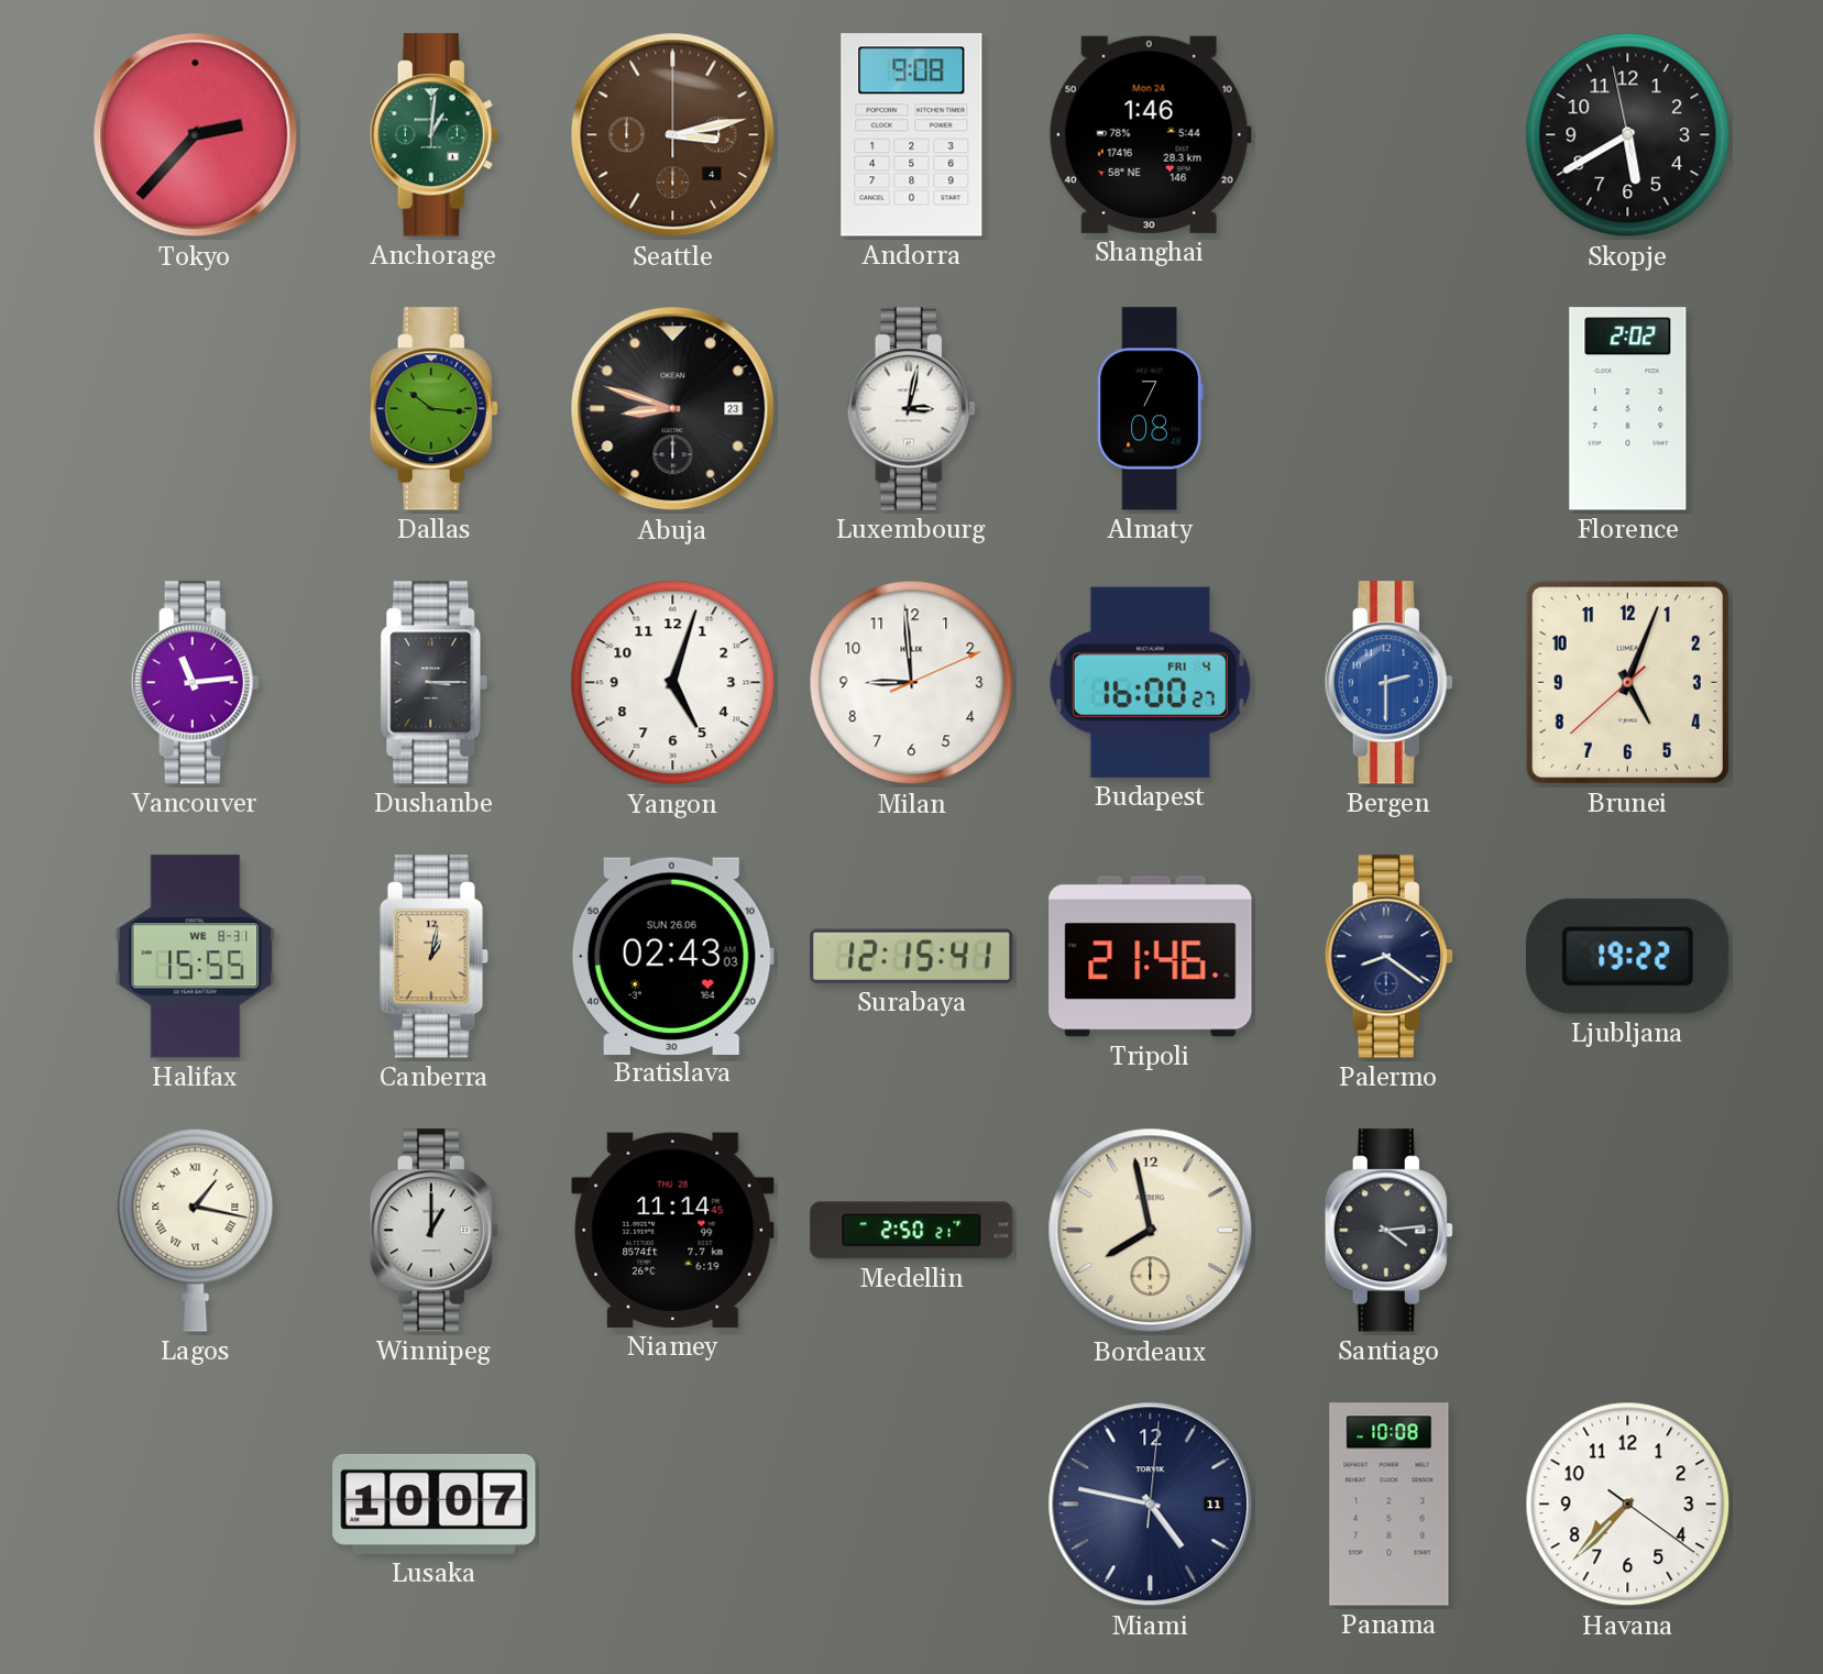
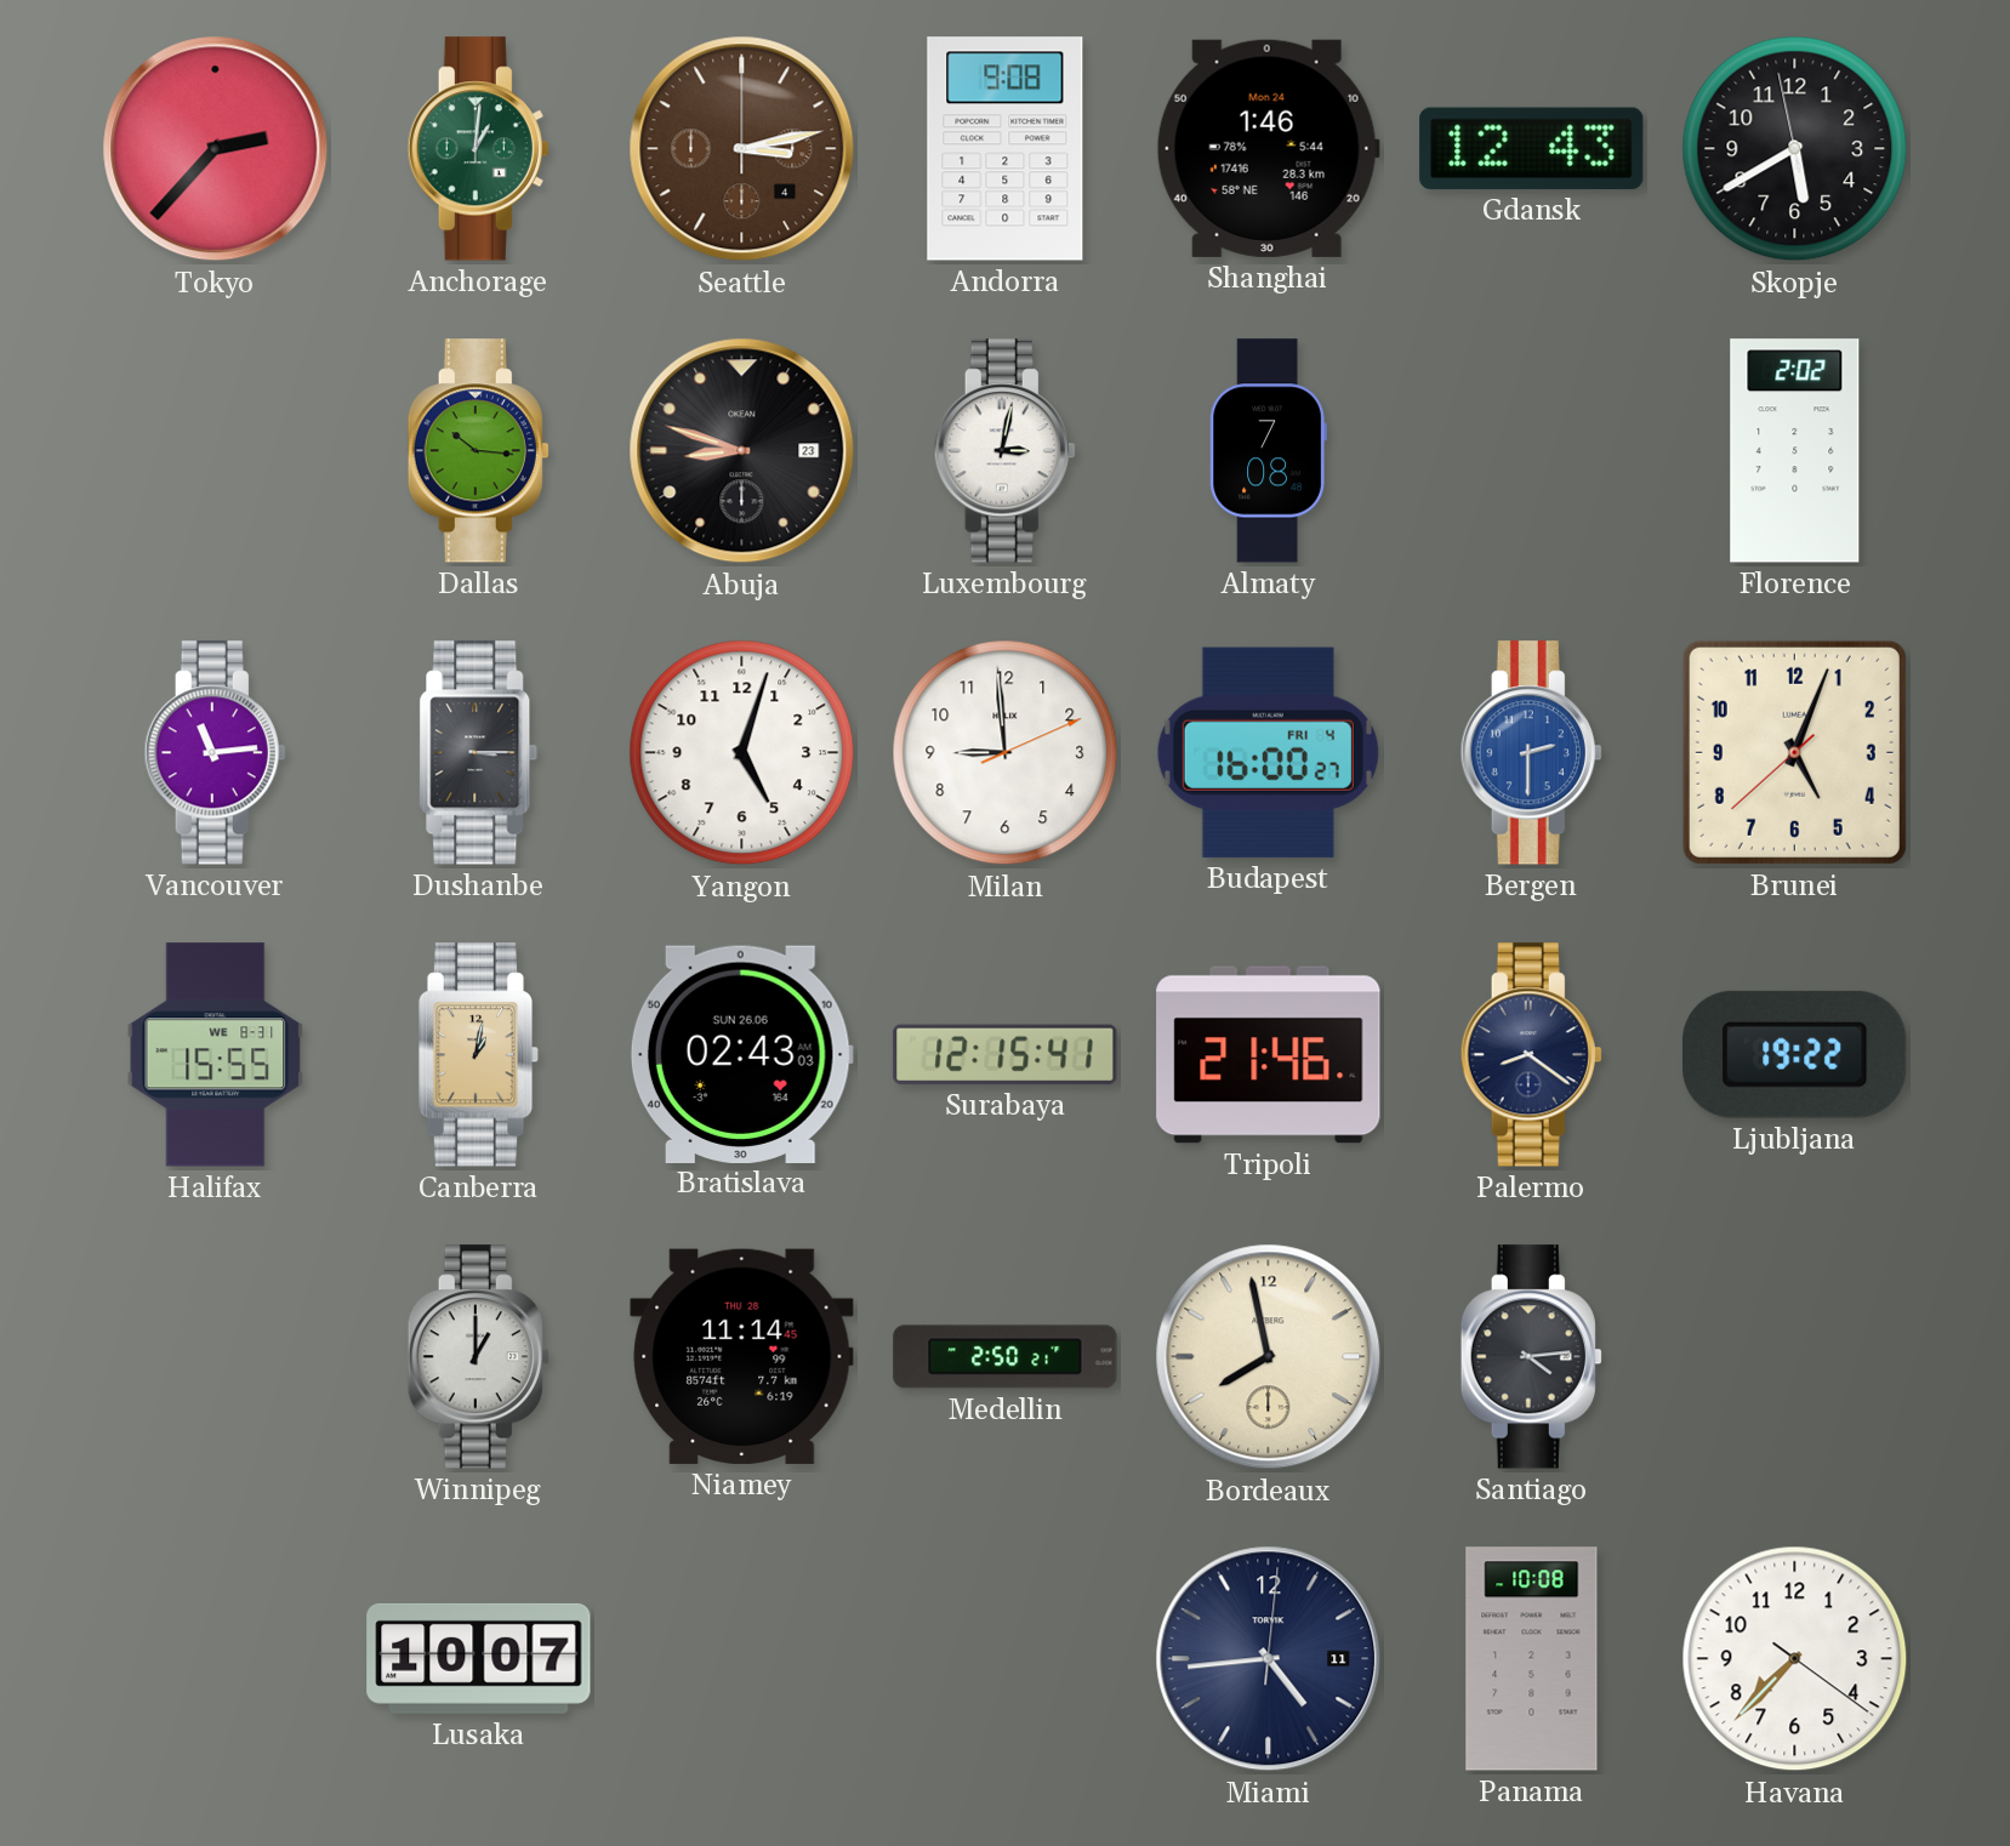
Gdansk: none -> 12:43 (1532, 148)
Lagos: 1:17 -> none (196, 1230)
Miami: 4:47 -> 4:44 (1269, 1659)
